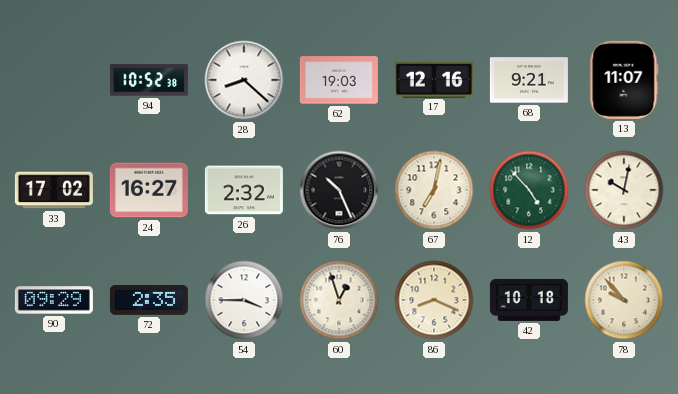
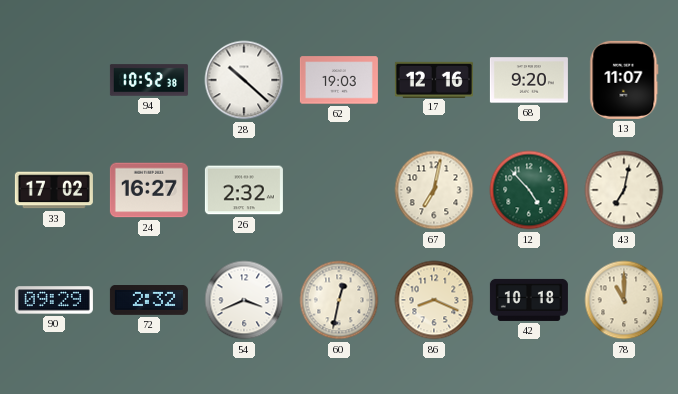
28: 8:22 -> 10:22 (244, 80)
68: 9:21 -> 9:20 (529, 80)
76: 10:26 -> none (339, 190)
43: 10:02 -> 7:02 (624, 190)
72: 2:35 -> 2:32 (149, 301)
54: 3:45 -> 3:41 (244, 300)
60: 12:57 -> 12:32 (339, 300)
78: 9:53 -> 11:00 (624, 300)
